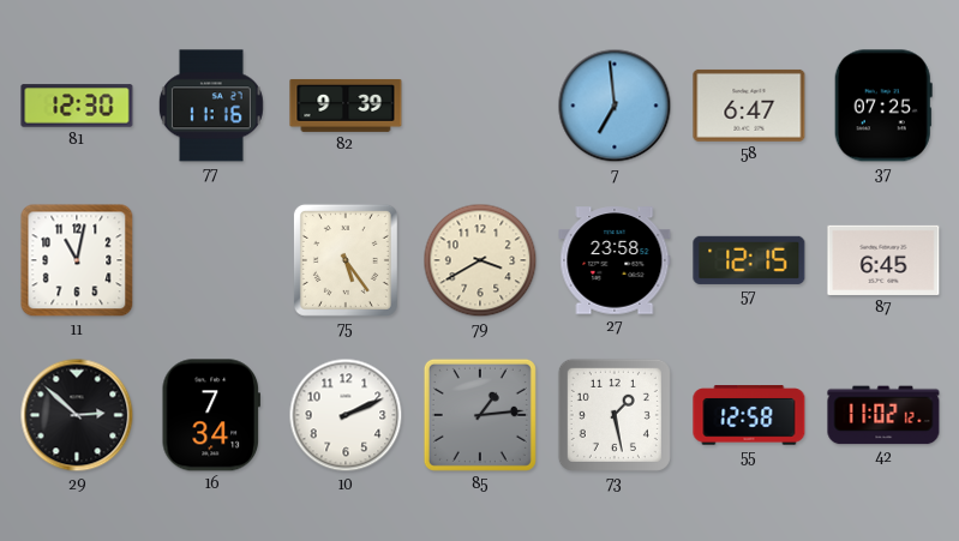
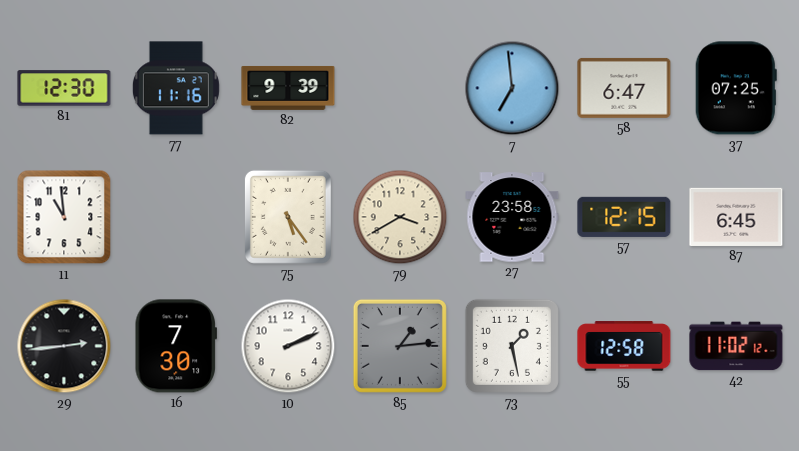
11: 11:02 -> 10:59 (64, 217)
29: 2:52 -> 2:44 (64, 346)
16: 7:34 -> 7:30 (175, 346)
